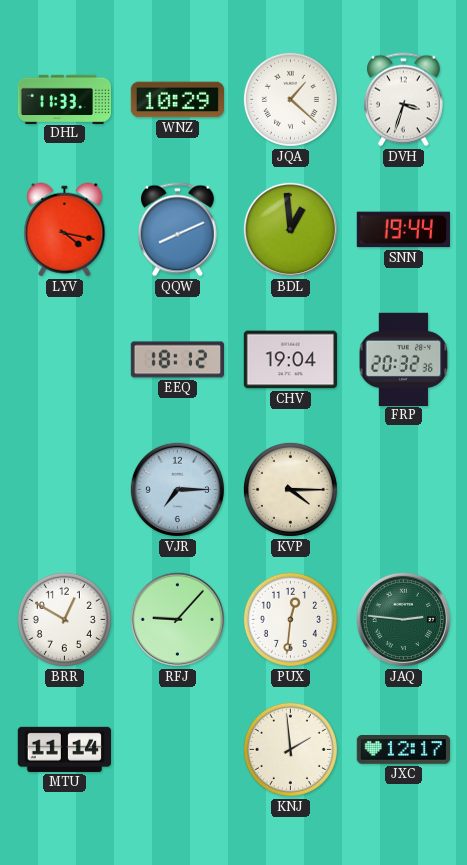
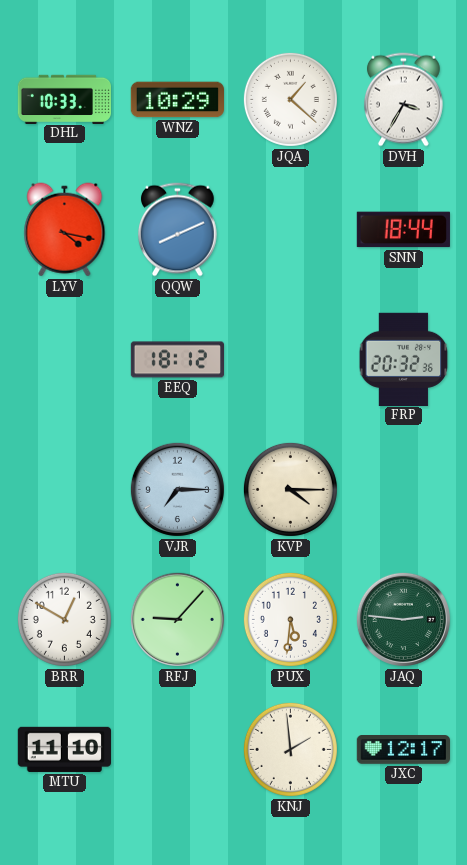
DHL: 11:33 -> 10:33 (65, 99)
DVH: 3:33 -> 3:35 (403, 100)
BDL: 12:59 -> none (290, 229)
SNN: 19:44 -> 18:44 (403, 230)
CHV: 19:04 -> none (290, 360)
PUX: 12:31 -> 5:31 (290, 619)
MTU: 11:14 -> 11:10 (64, 749)
